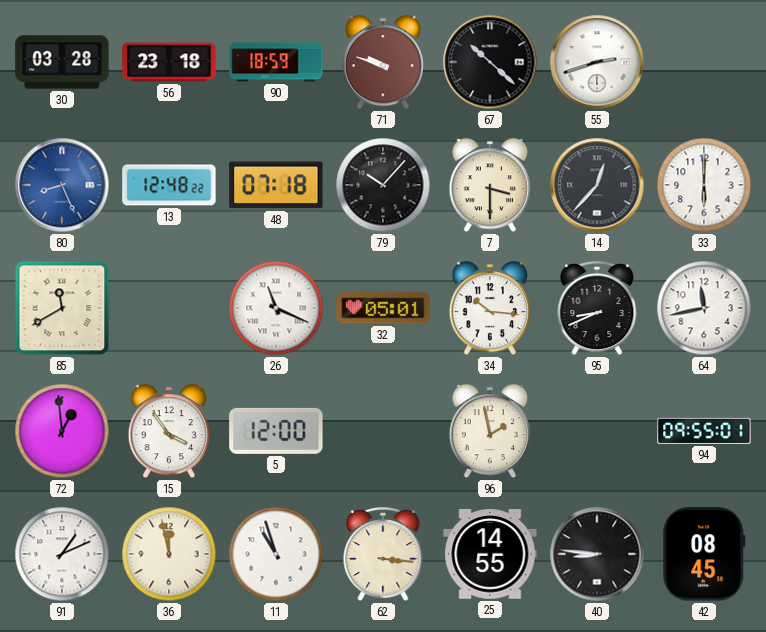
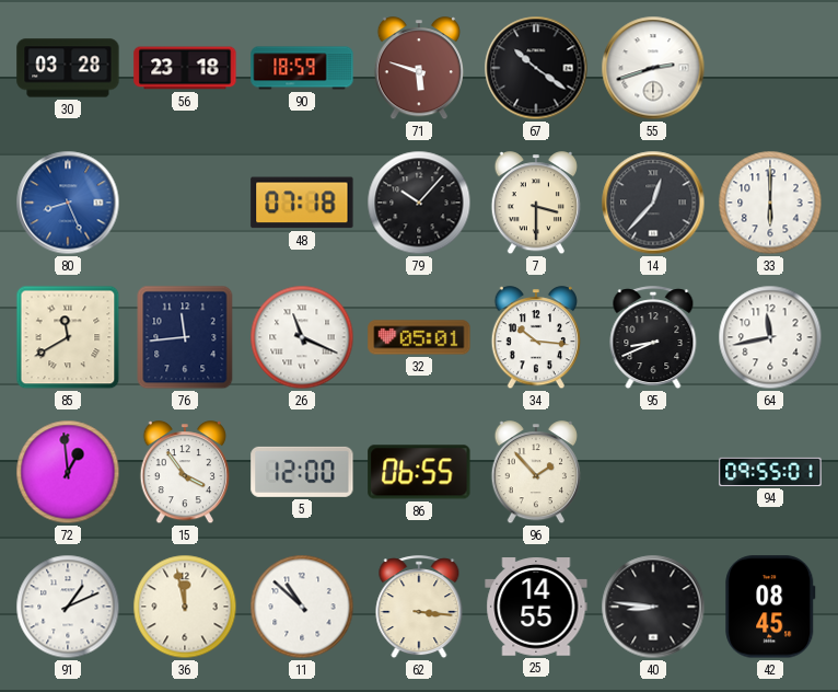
71: 9:48 -> 5:48 (418, 69)
67: 10:22 -> 10:21 (536, 68)
13: 12:48 -> none (169, 185)
76: none -> 11:44 (185, 337)
86: none -> 06:55 (419, 472)
96: 1:58 -> 1:53 (535, 473)
11: 10:57 -> 10:52 (302, 607)
